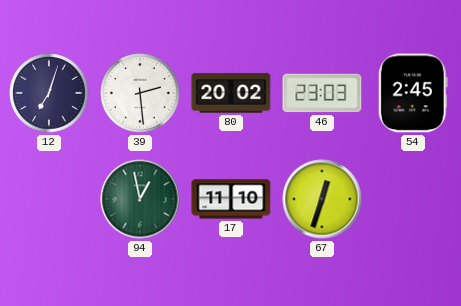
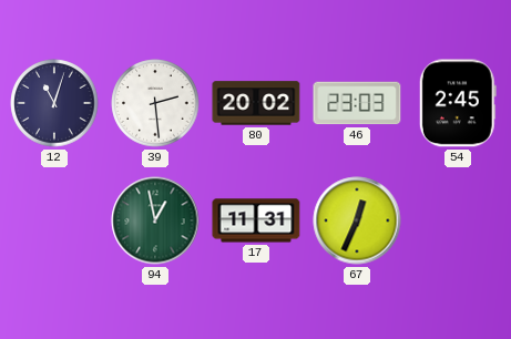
12: 7:03 -> 11:03 (54, 103)
17: 11:10 -> 11:31 (256, 220)
67: 12:33 -> 12:34 (357, 220)
